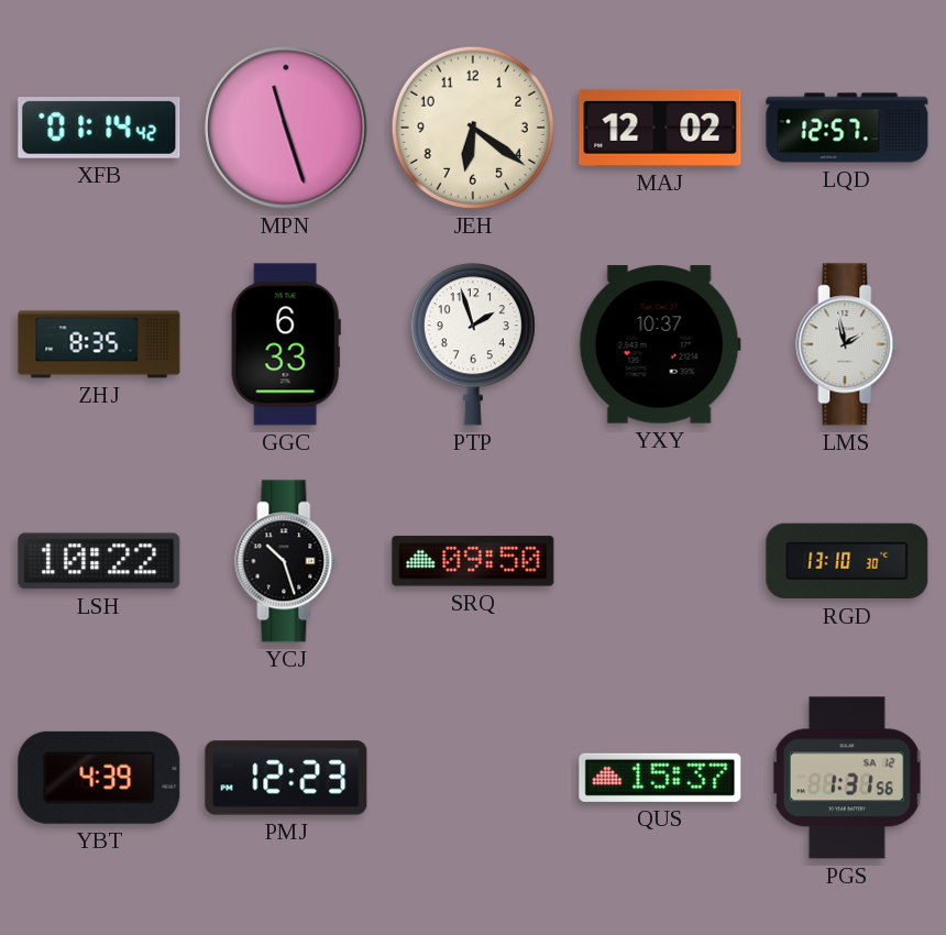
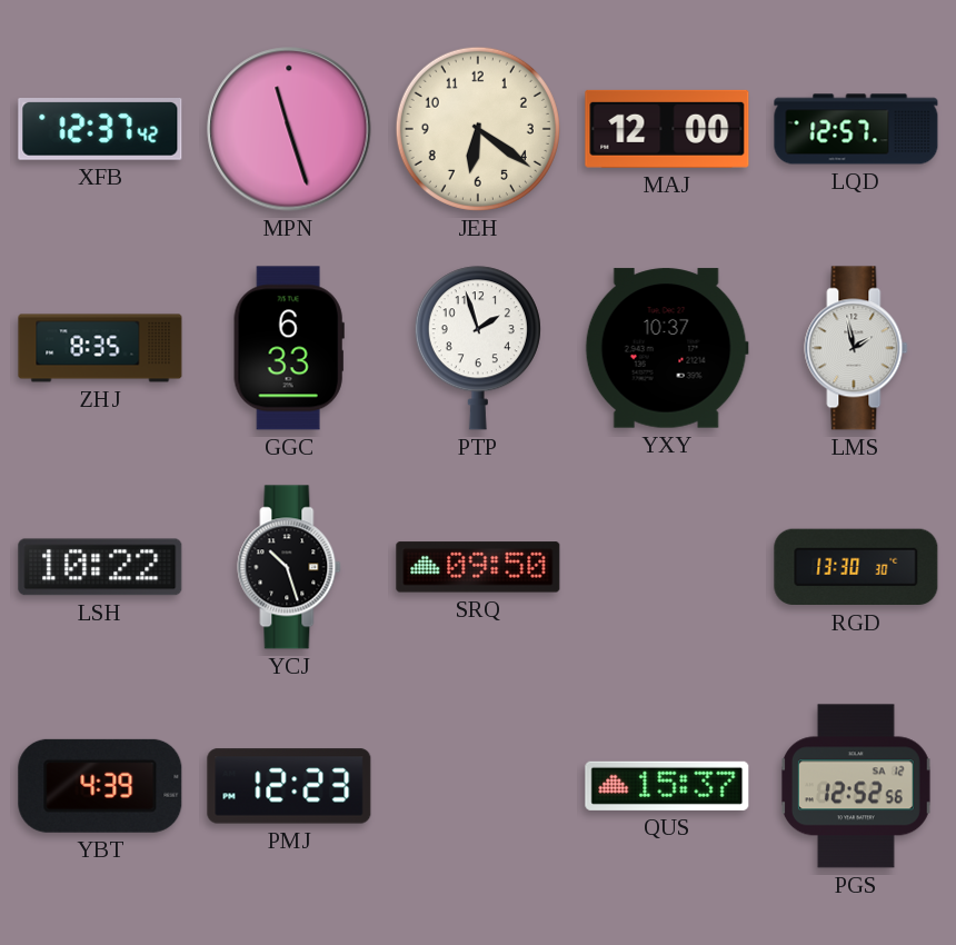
XFB: 01:14 -> 12:37 (100, 130)
MAJ: 12:02 -> 12:00 (667, 129)
RGD: 13:10 -> 13:30 (856, 567)
PGS: 1:31 -> 12:52 (856, 786)
